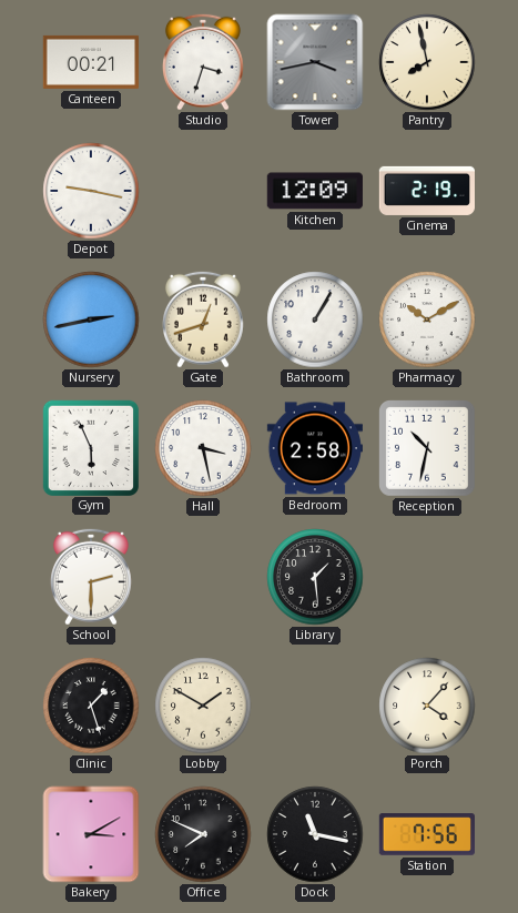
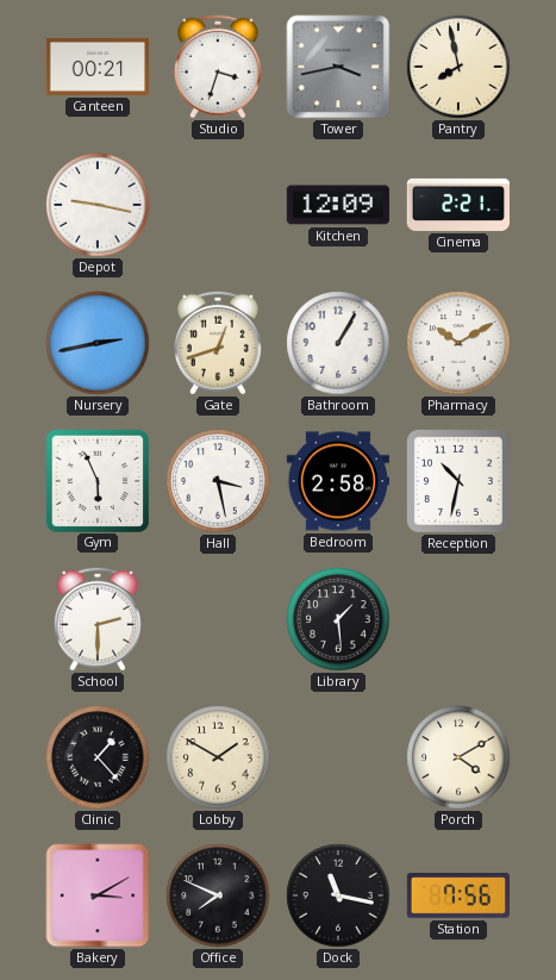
Cinema: 2:19 -> 2:21 (457, 205)
Clinic: 1:27 -> 1:23 (98, 757)
Porch: 4:07 -> 4:10 (458, 757)
